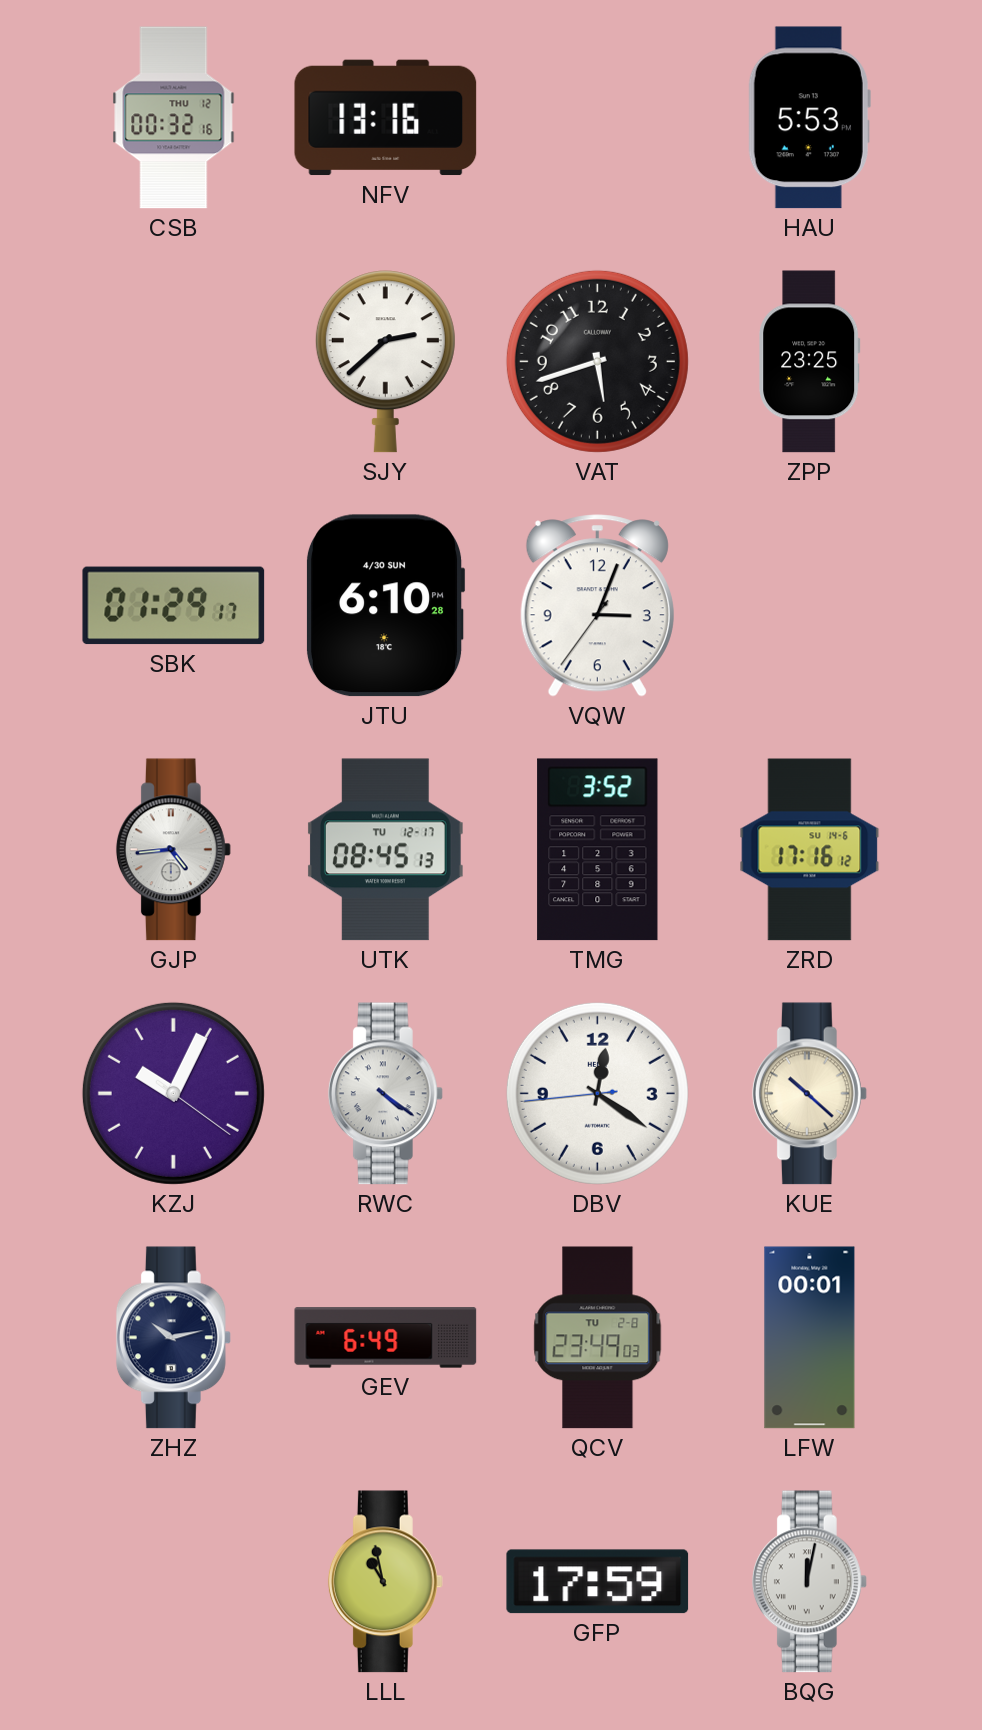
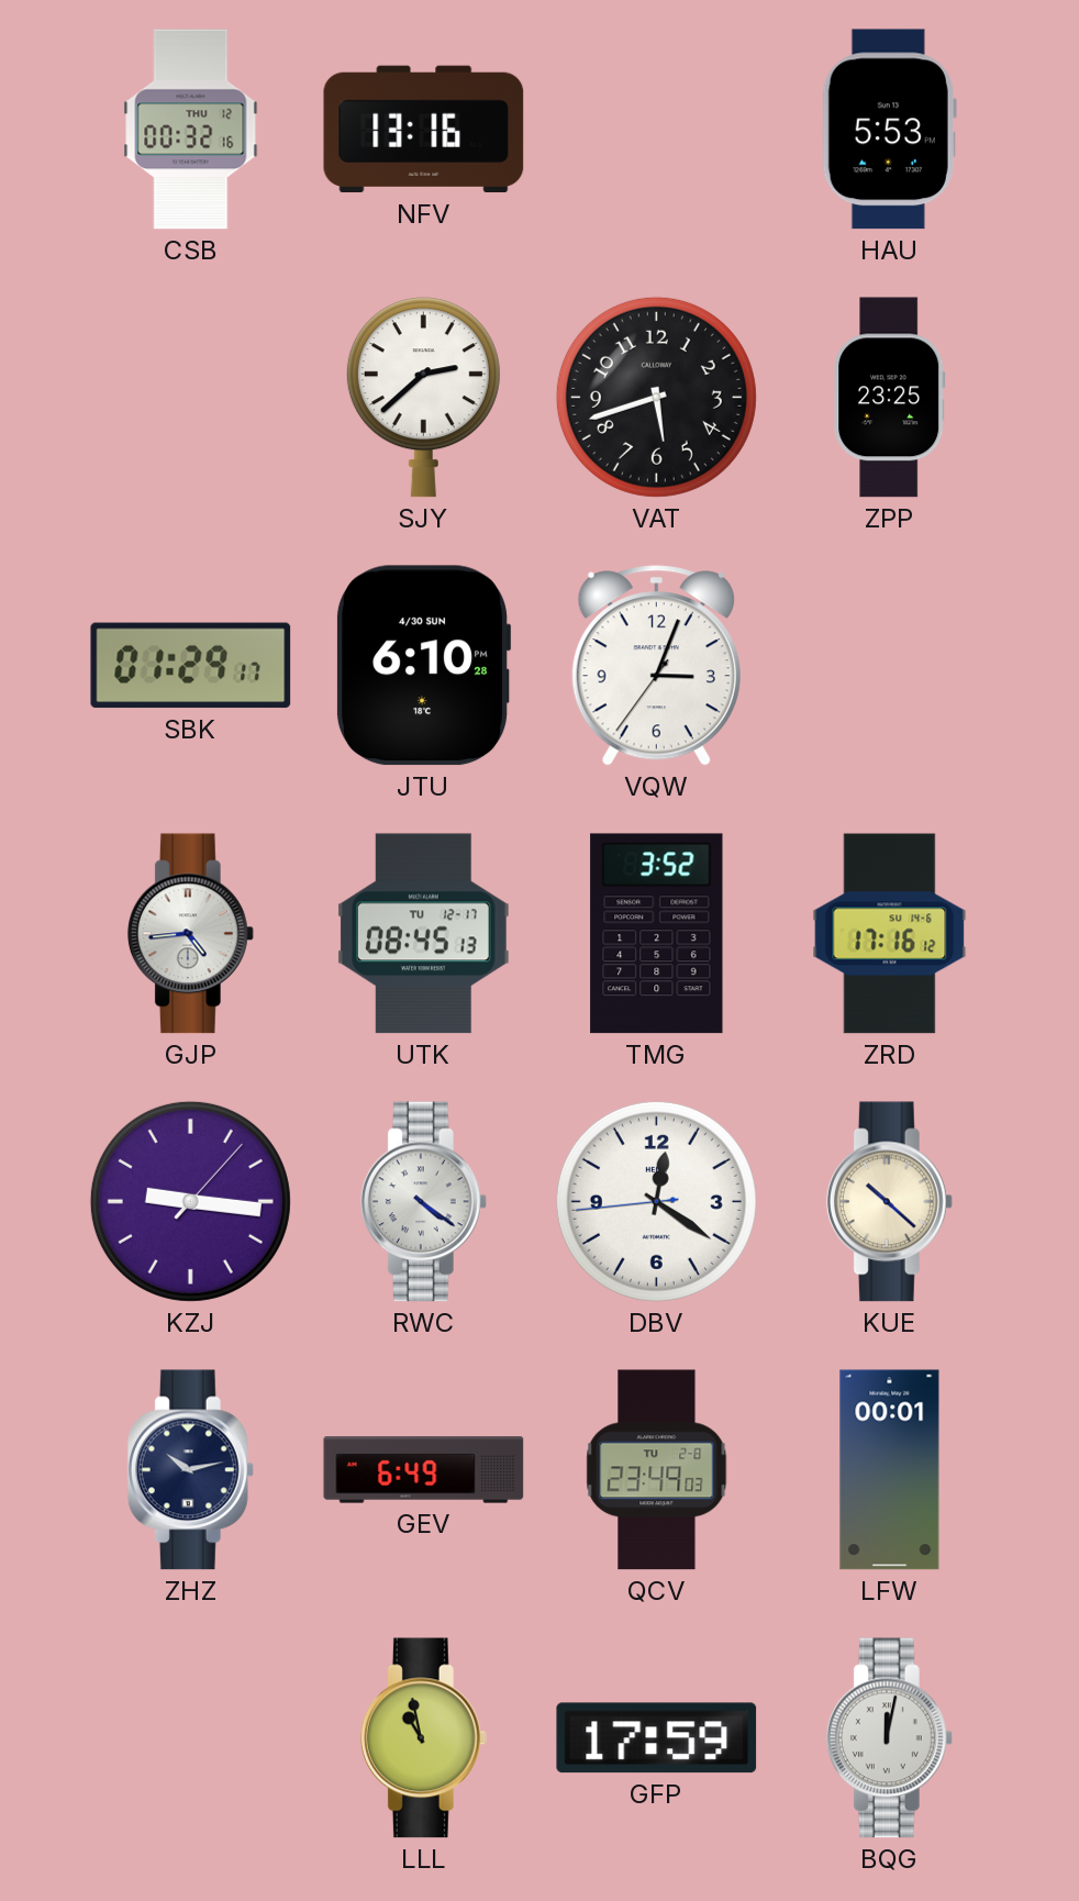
KZJ: 10:04 -> 9:16 (190, 1201)
